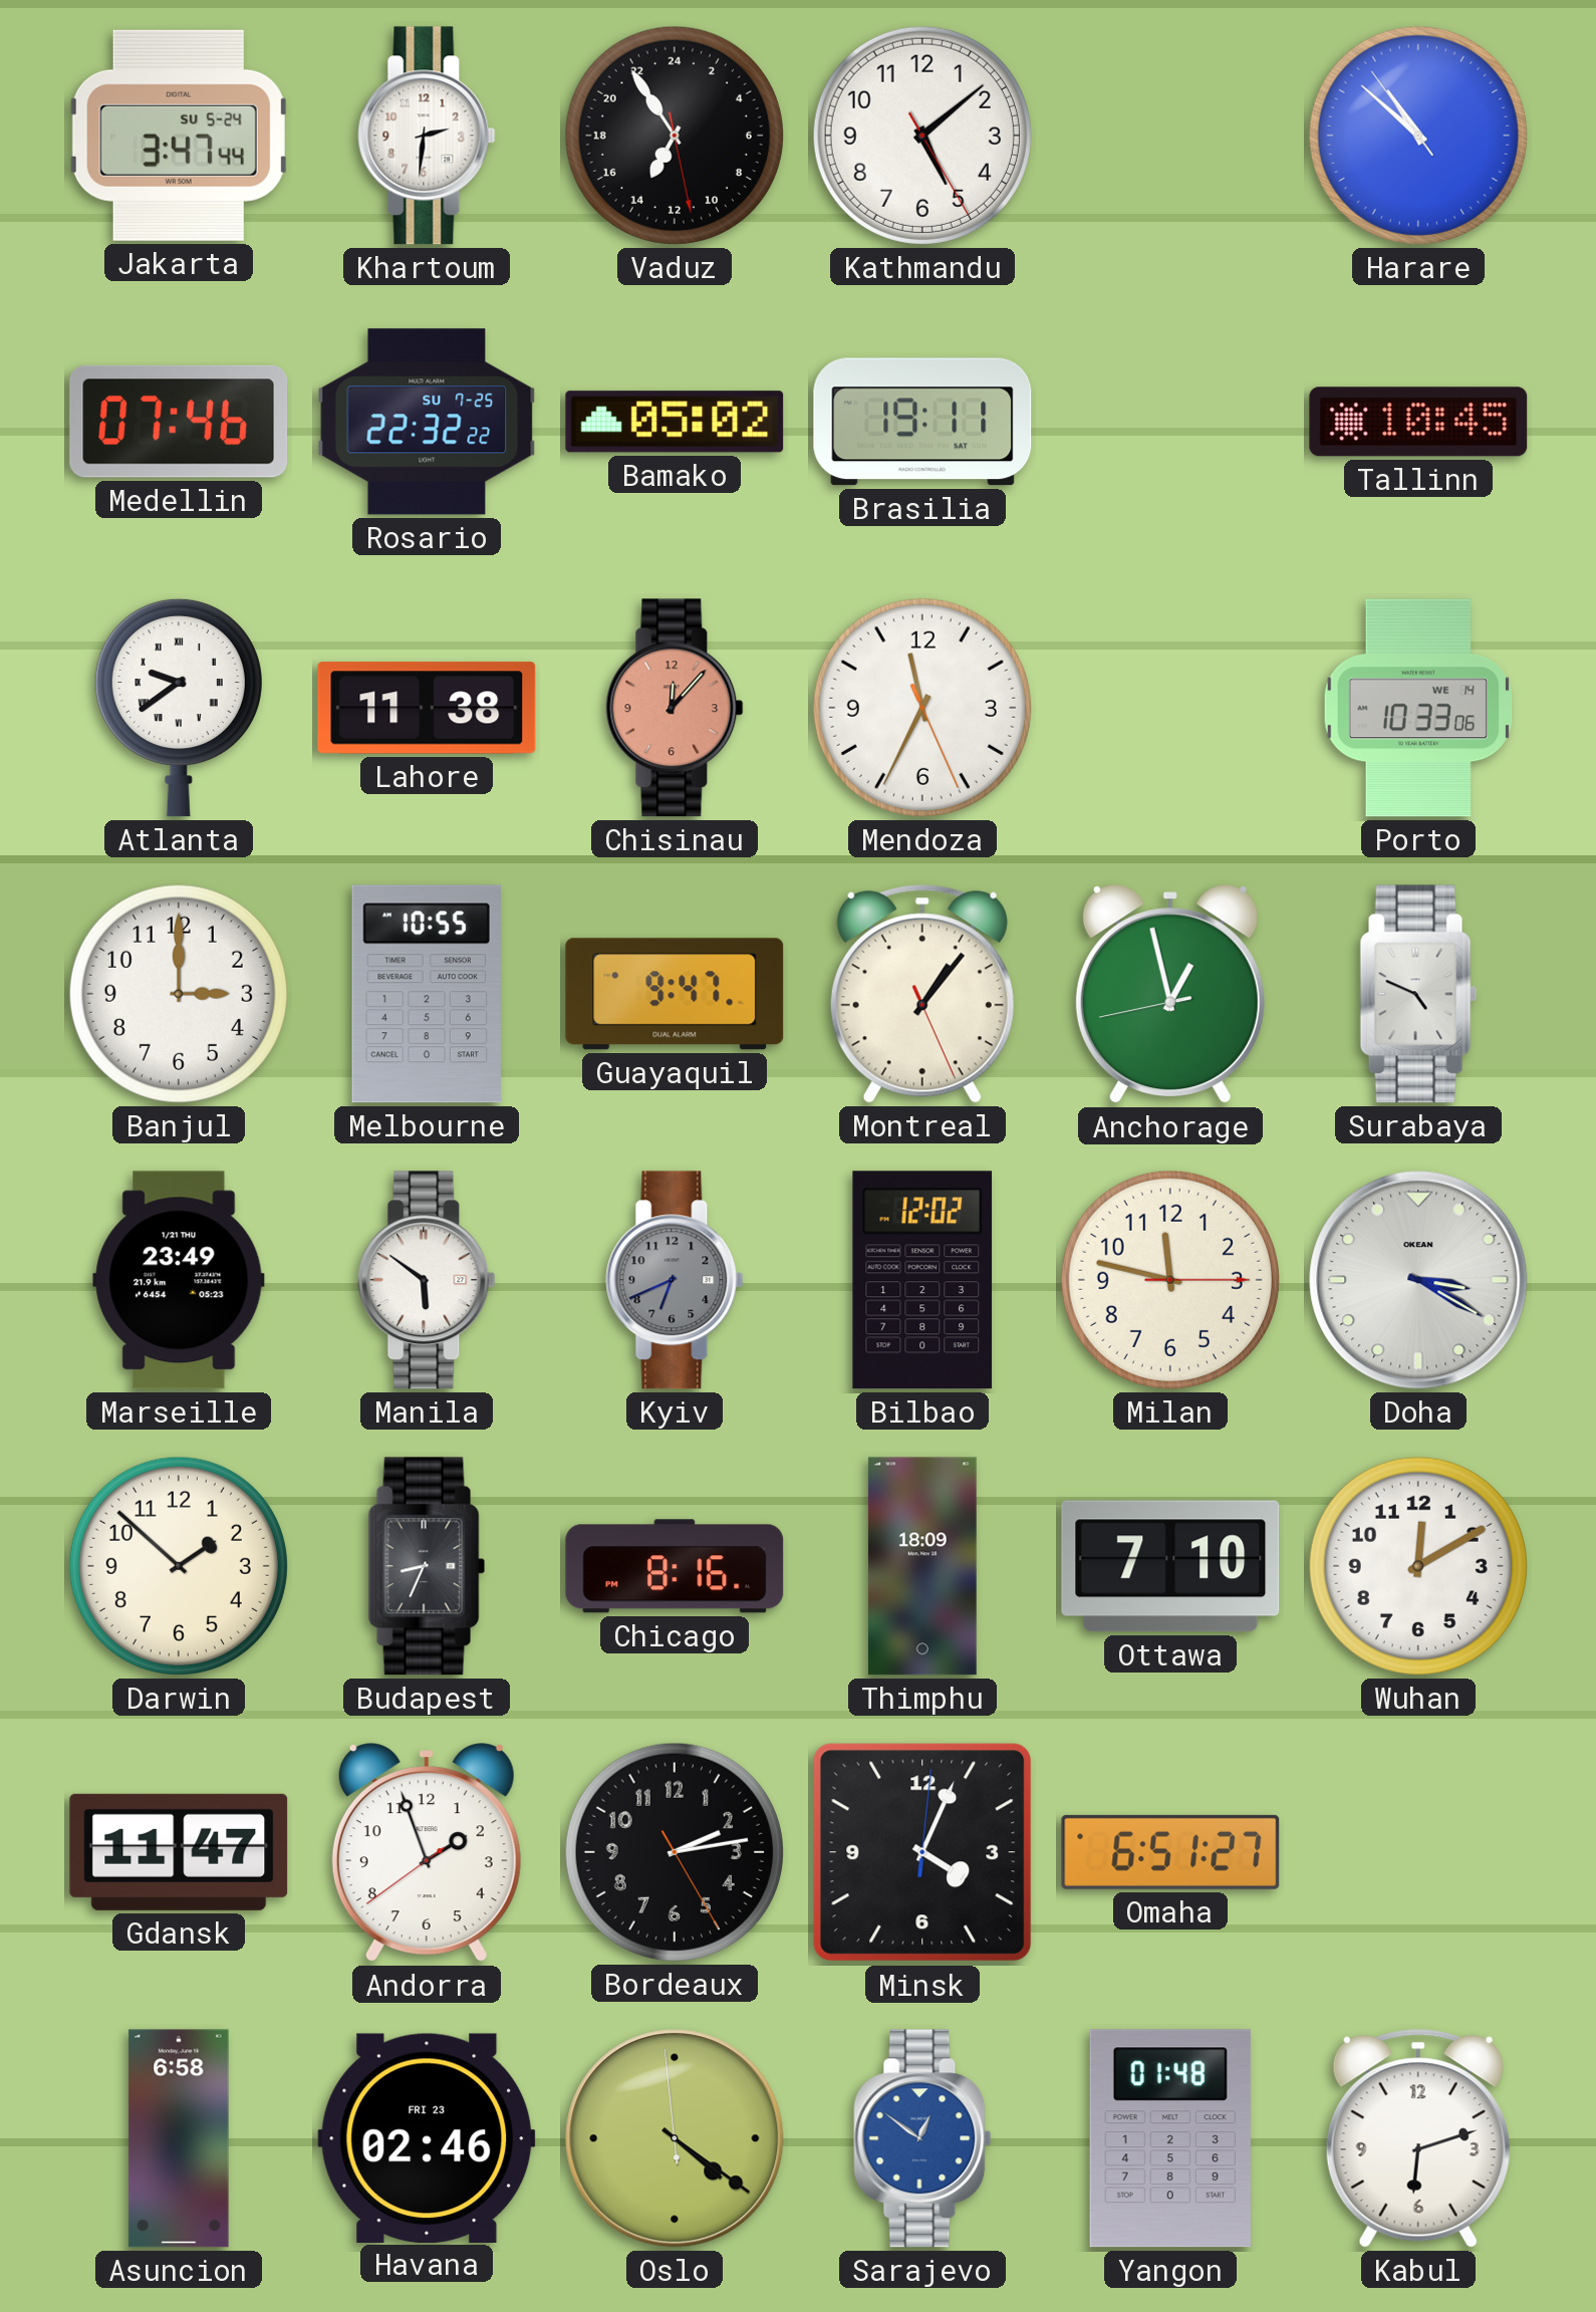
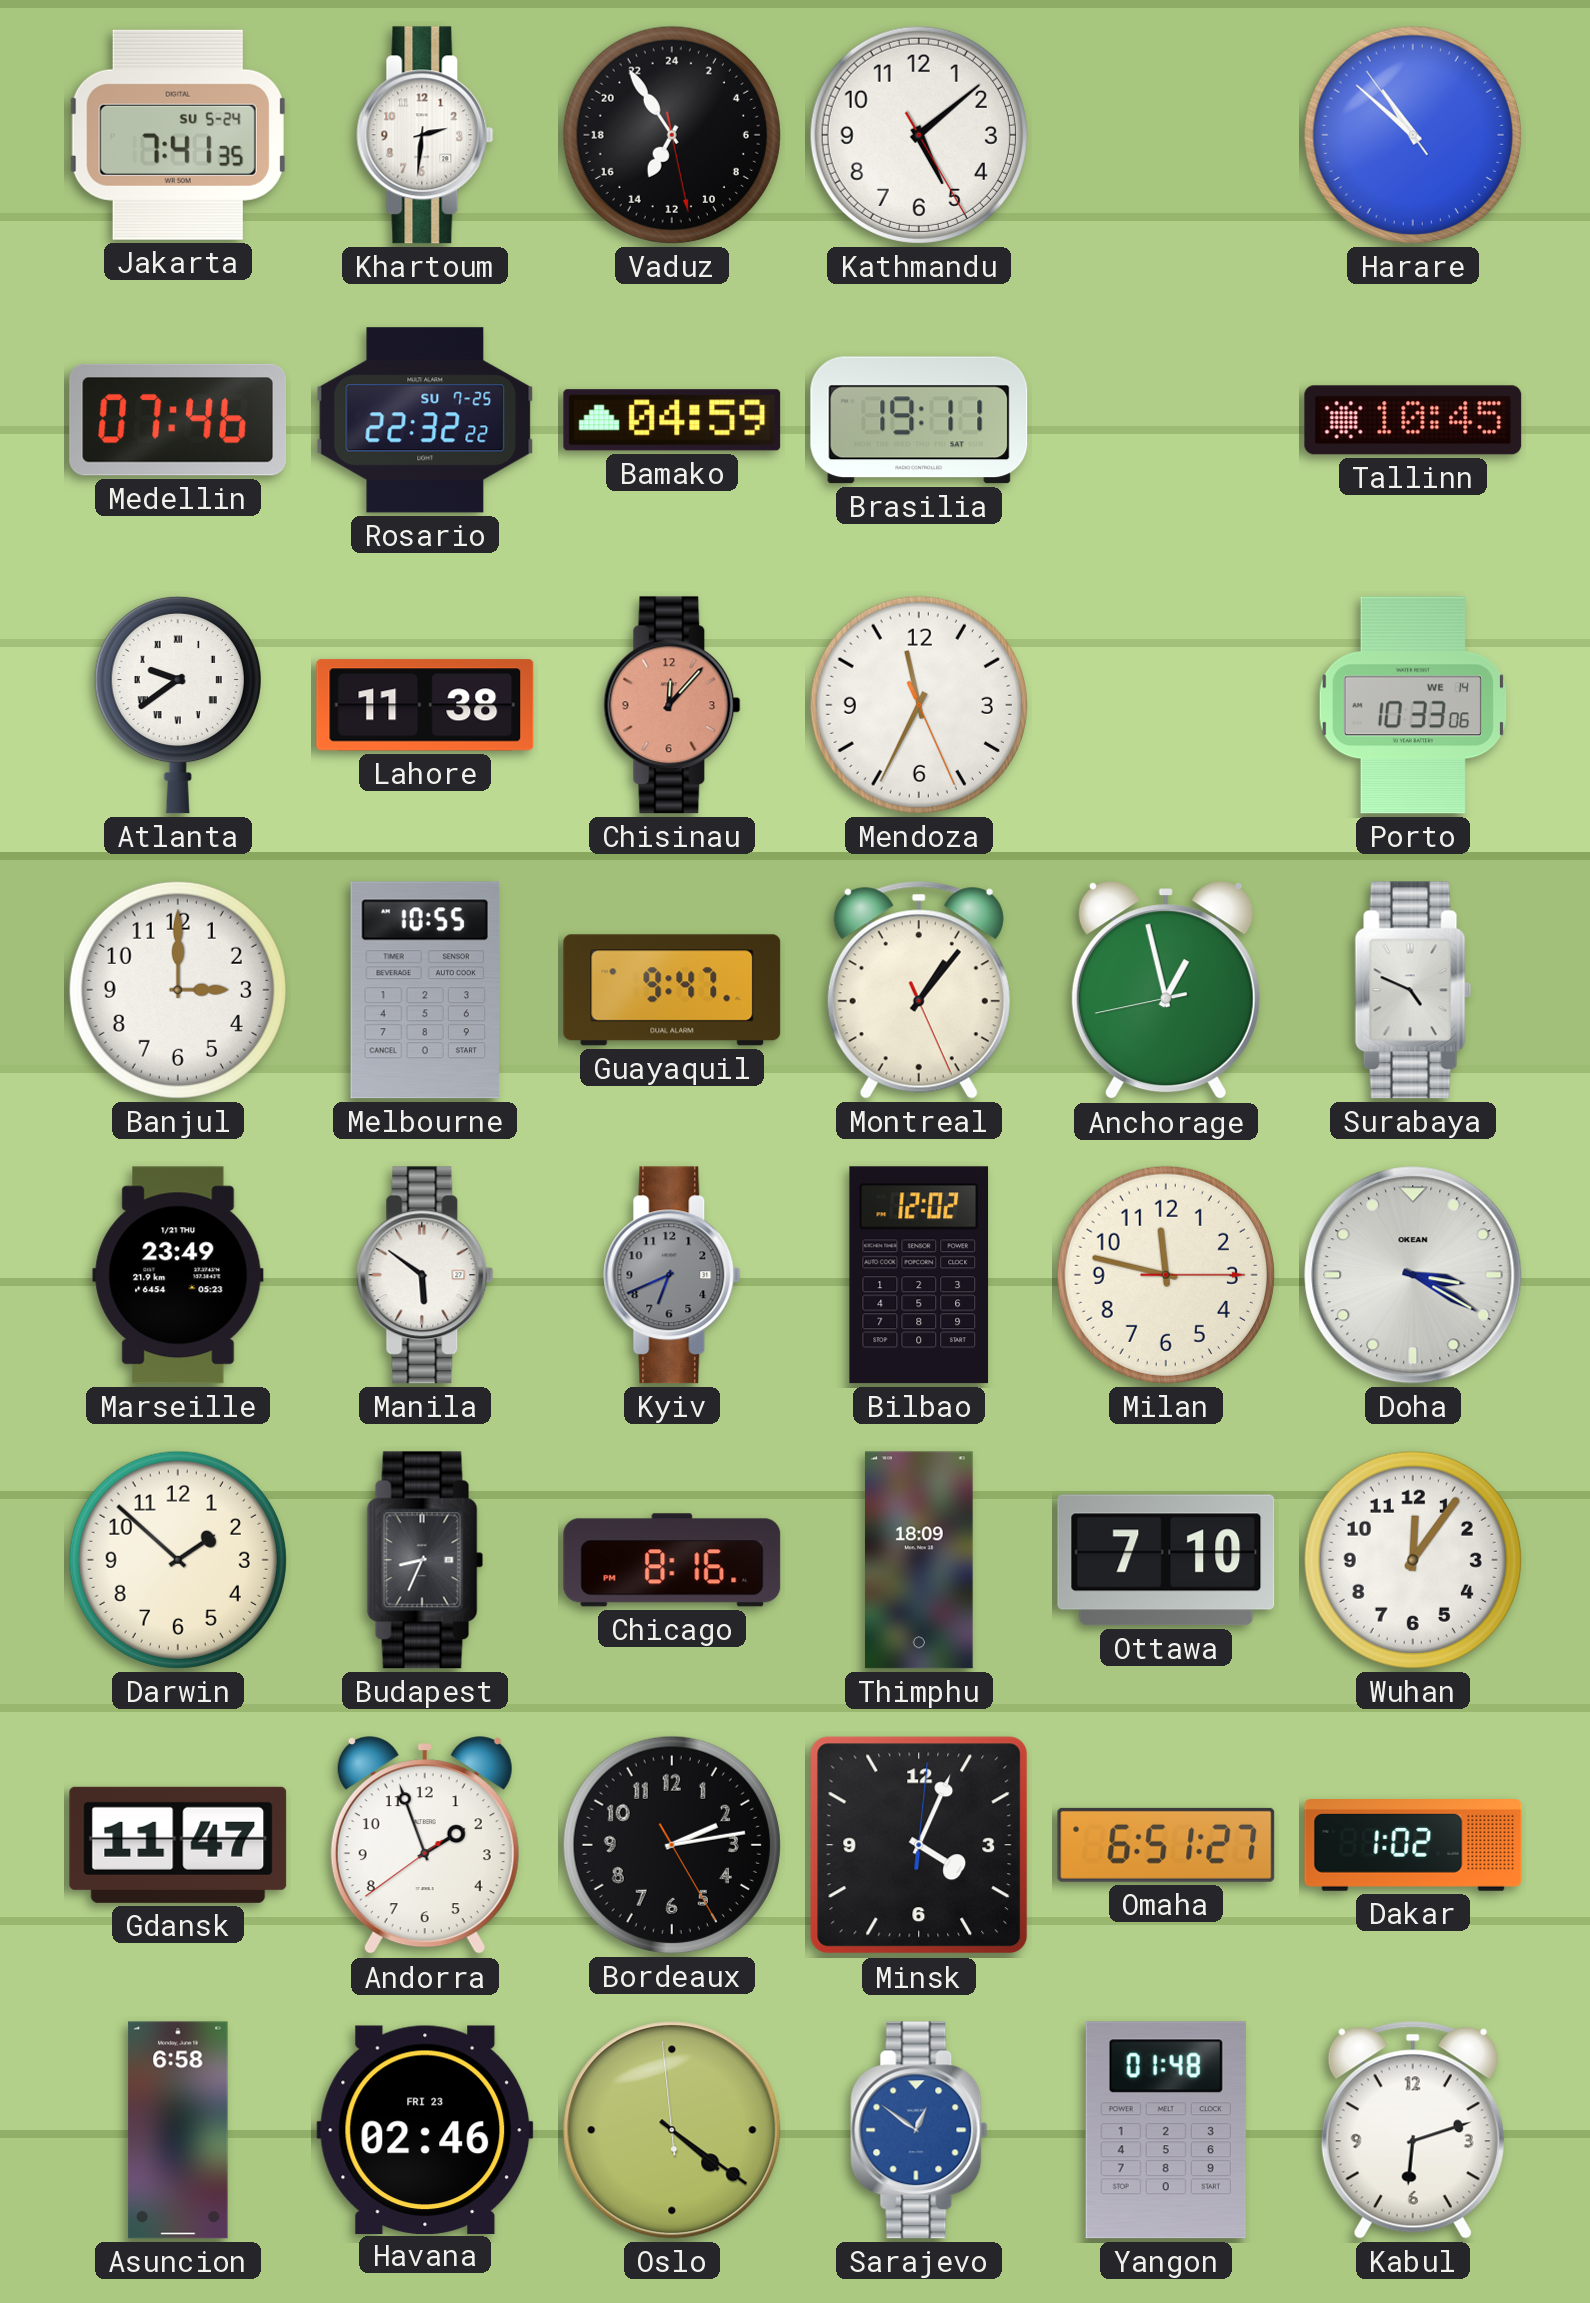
Jakarta: 3:47 -> 7:41 (178, 135)
Bamako: 05:02 -> 04:59 (672, 420)
Wuhan: 12:10 -> 12:06 (1413, 1560)
Dakar: none -> 1:02 (1413, 1846)
